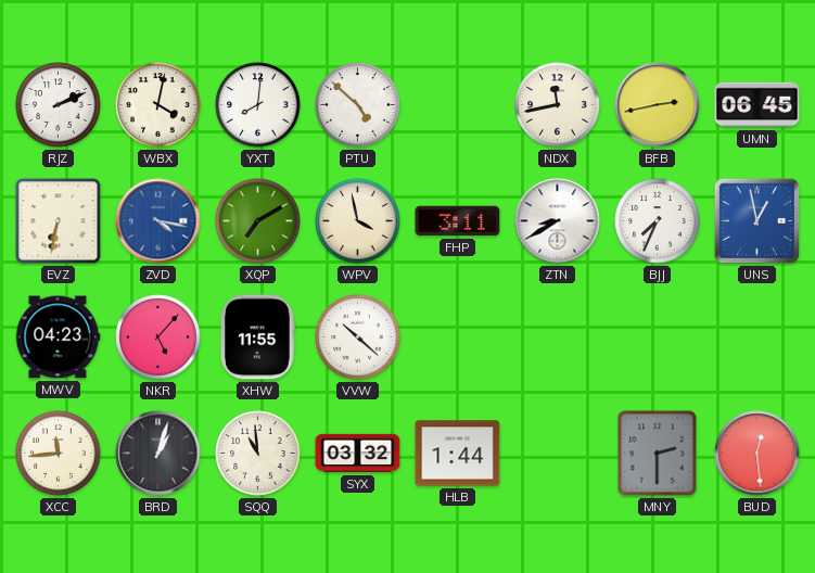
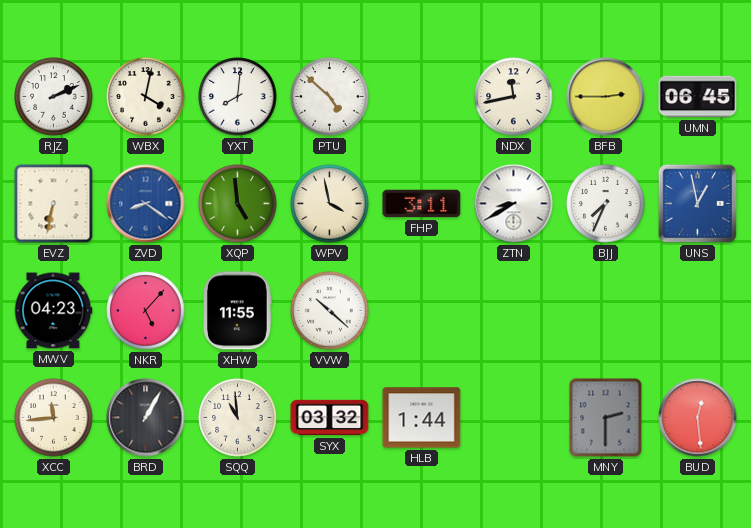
BFB: 2:43 -> 2:45 (606, 97)
ZVD: 4:17 -> 8:21 (146, 204)
XQP: 7:10 -> 4:59 (238, 204)
BRD: 1:03 -> 1:05 (146, 418)
